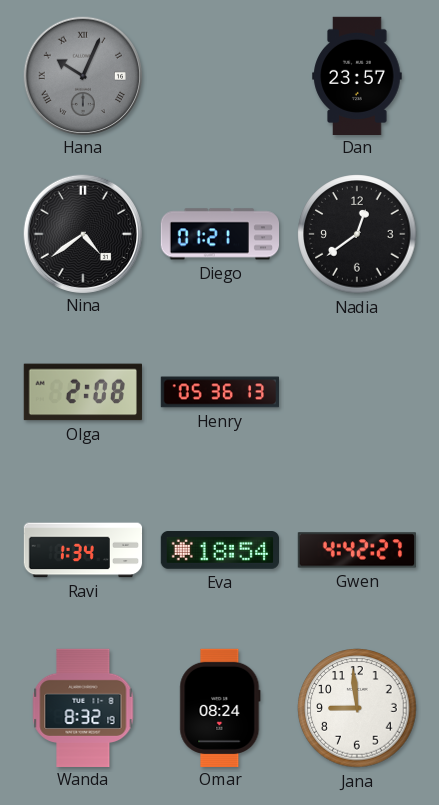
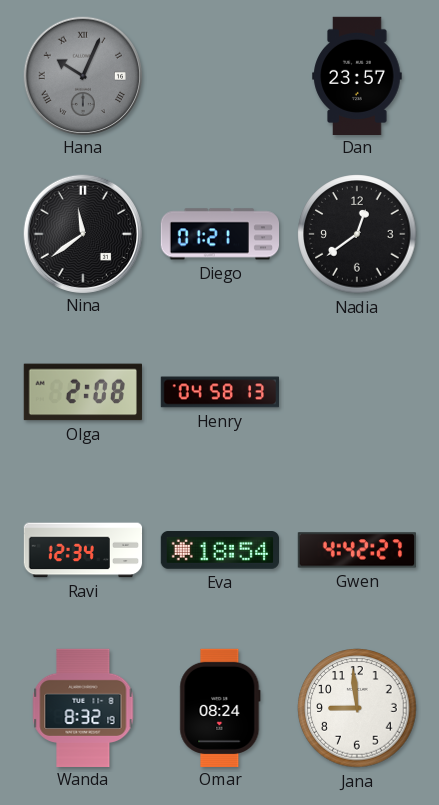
Nina: 4:39 -> 11:39 (82, 233)
Henry: 05:36 -> 04:58 (219, 392)
Ravi: 1:34 -> 12:34 (83, 550)
